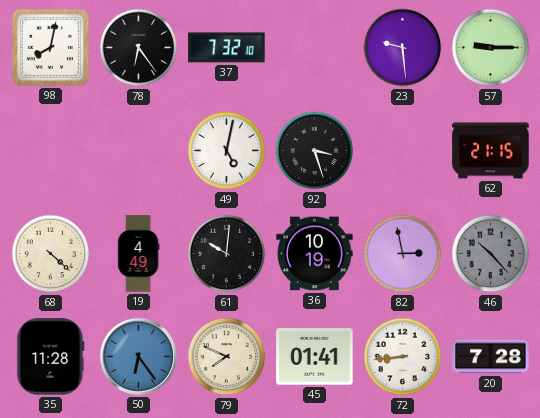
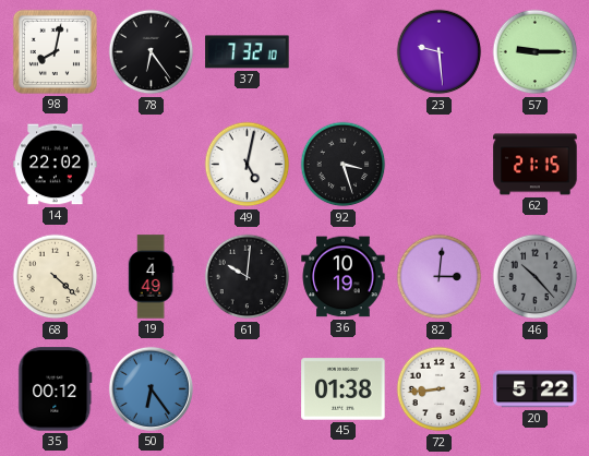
14: none -> 22:02 (56, 165)
82: 2:58 -> 3:01 (440, 277)
35: 11:28 -> 00:12 (56, 389)
79: 7:49 -> none (227, 357)
45: 01:41 -> 01:38 (344, 389)
20: 7:28 -> 5:22 (536, 389)
